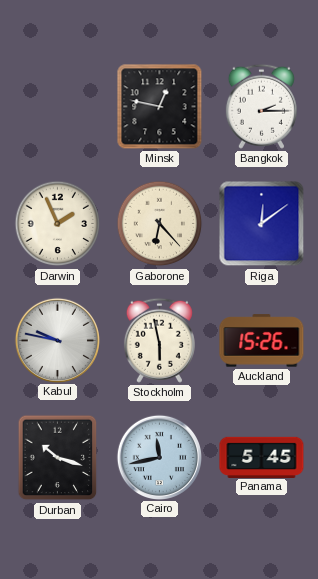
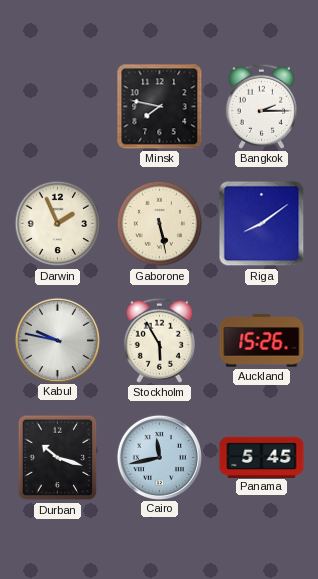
Minsk: 12:47 -> 7:47 (160, 107)
Gaborone: 6:23 -> 5:28 (160, 224)
Riga: 12:09 -> 8:09 (262, 224)
Stockholm: 5:58 -> 5:55 (159, 340)
